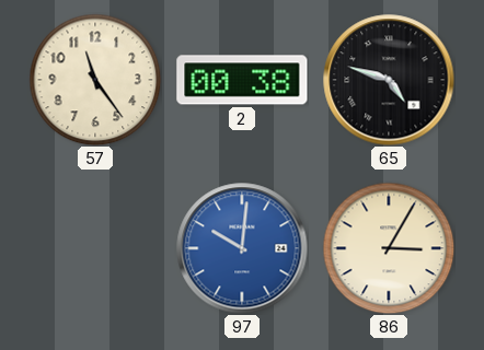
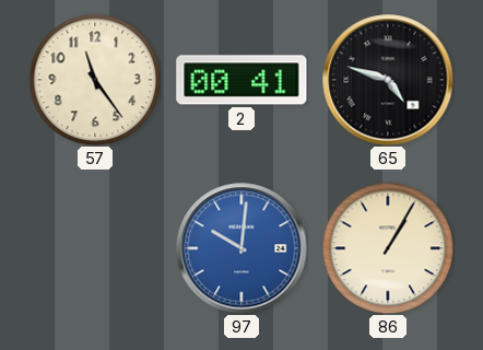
2: 00:38 -> 00:41 (241, 80)
86: 3:05 -> 1:05 (388, 248)
